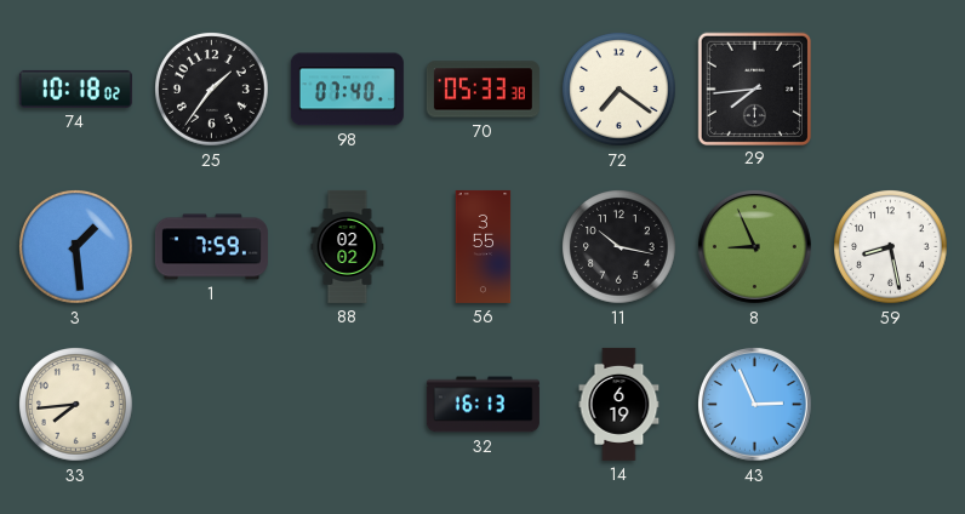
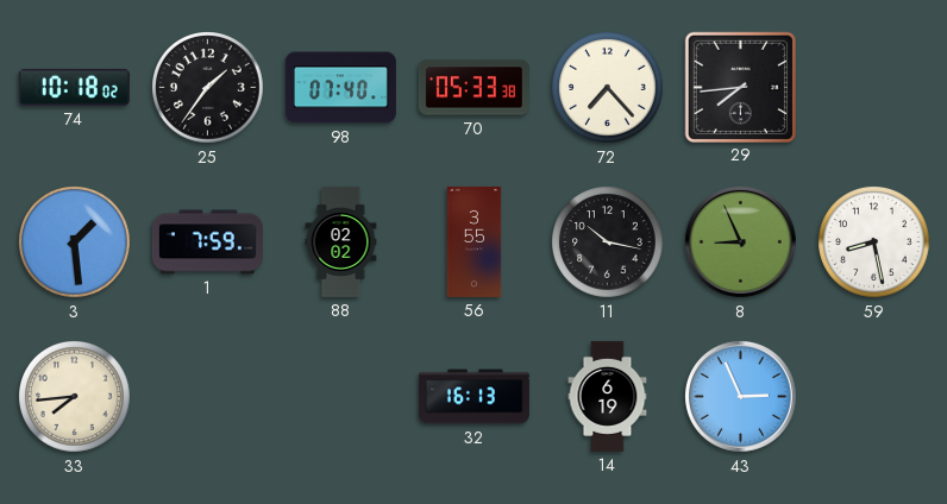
72: 7:21 -> 7:23 (608, 88)
